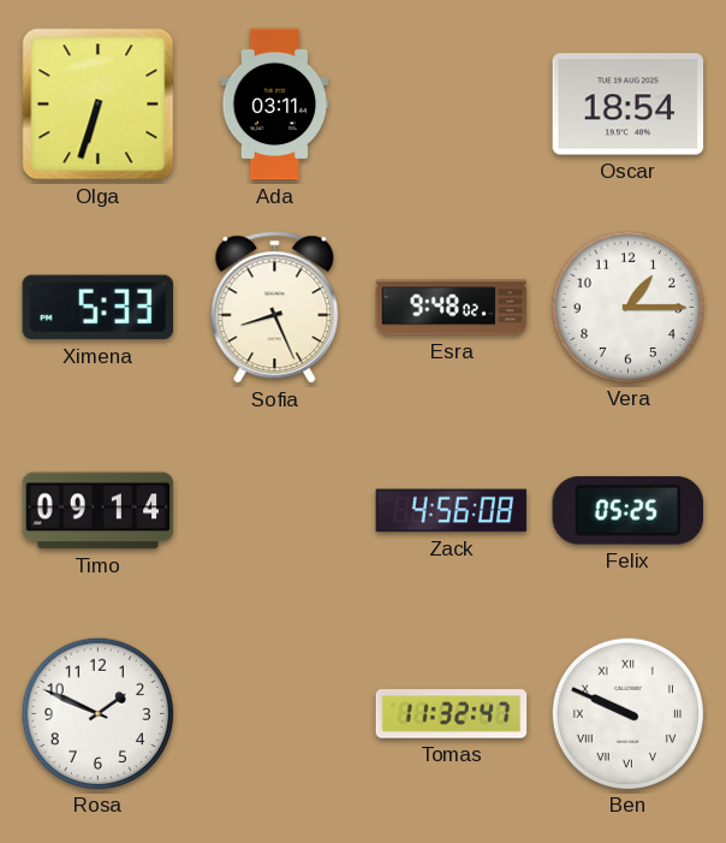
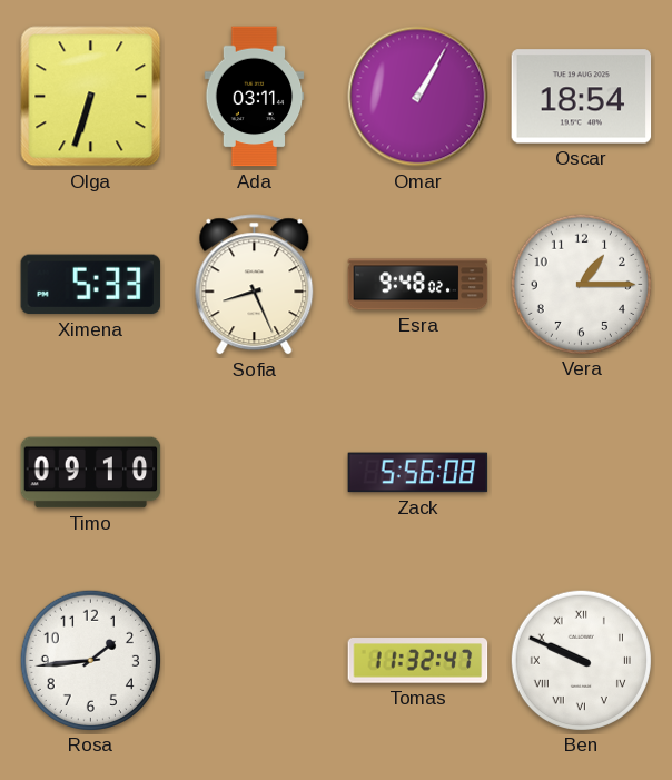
Omar: none -> 1:05 (418, 97)
Timo: 09:14 -> 09:10 (91, 473)
Zack: 4:56 -> 5:56 (418, 473)
Felix: 05:25 -> none (629, 511)
Rosa: 1:49 -> 1:44 (90, 660)
